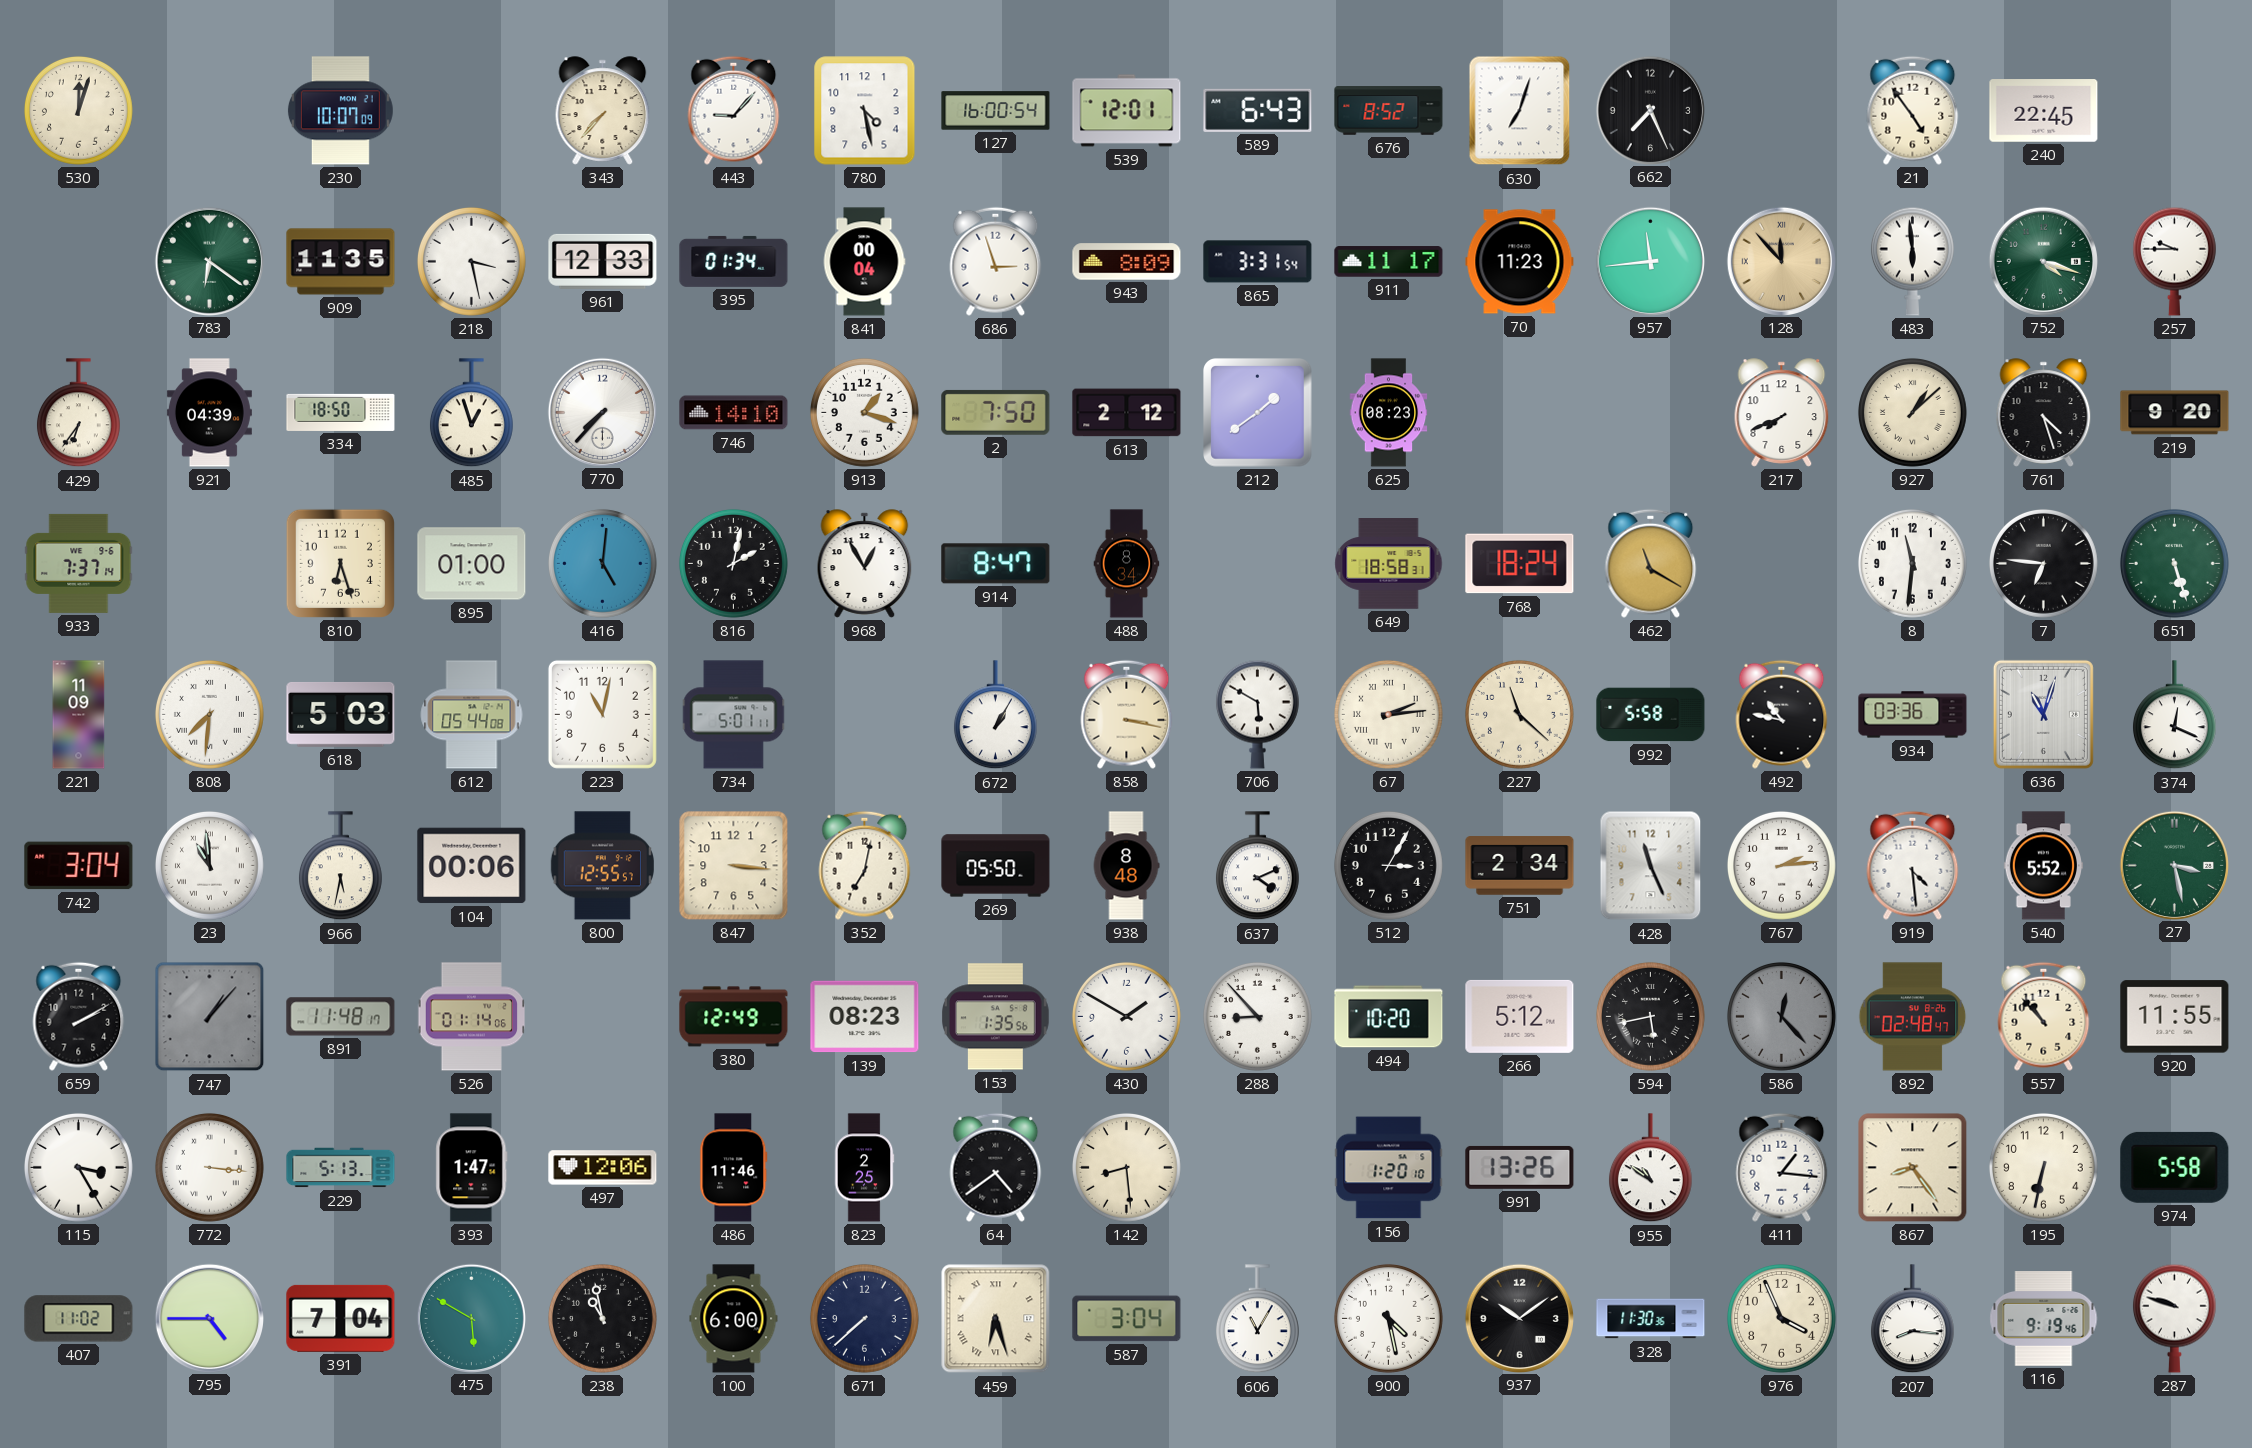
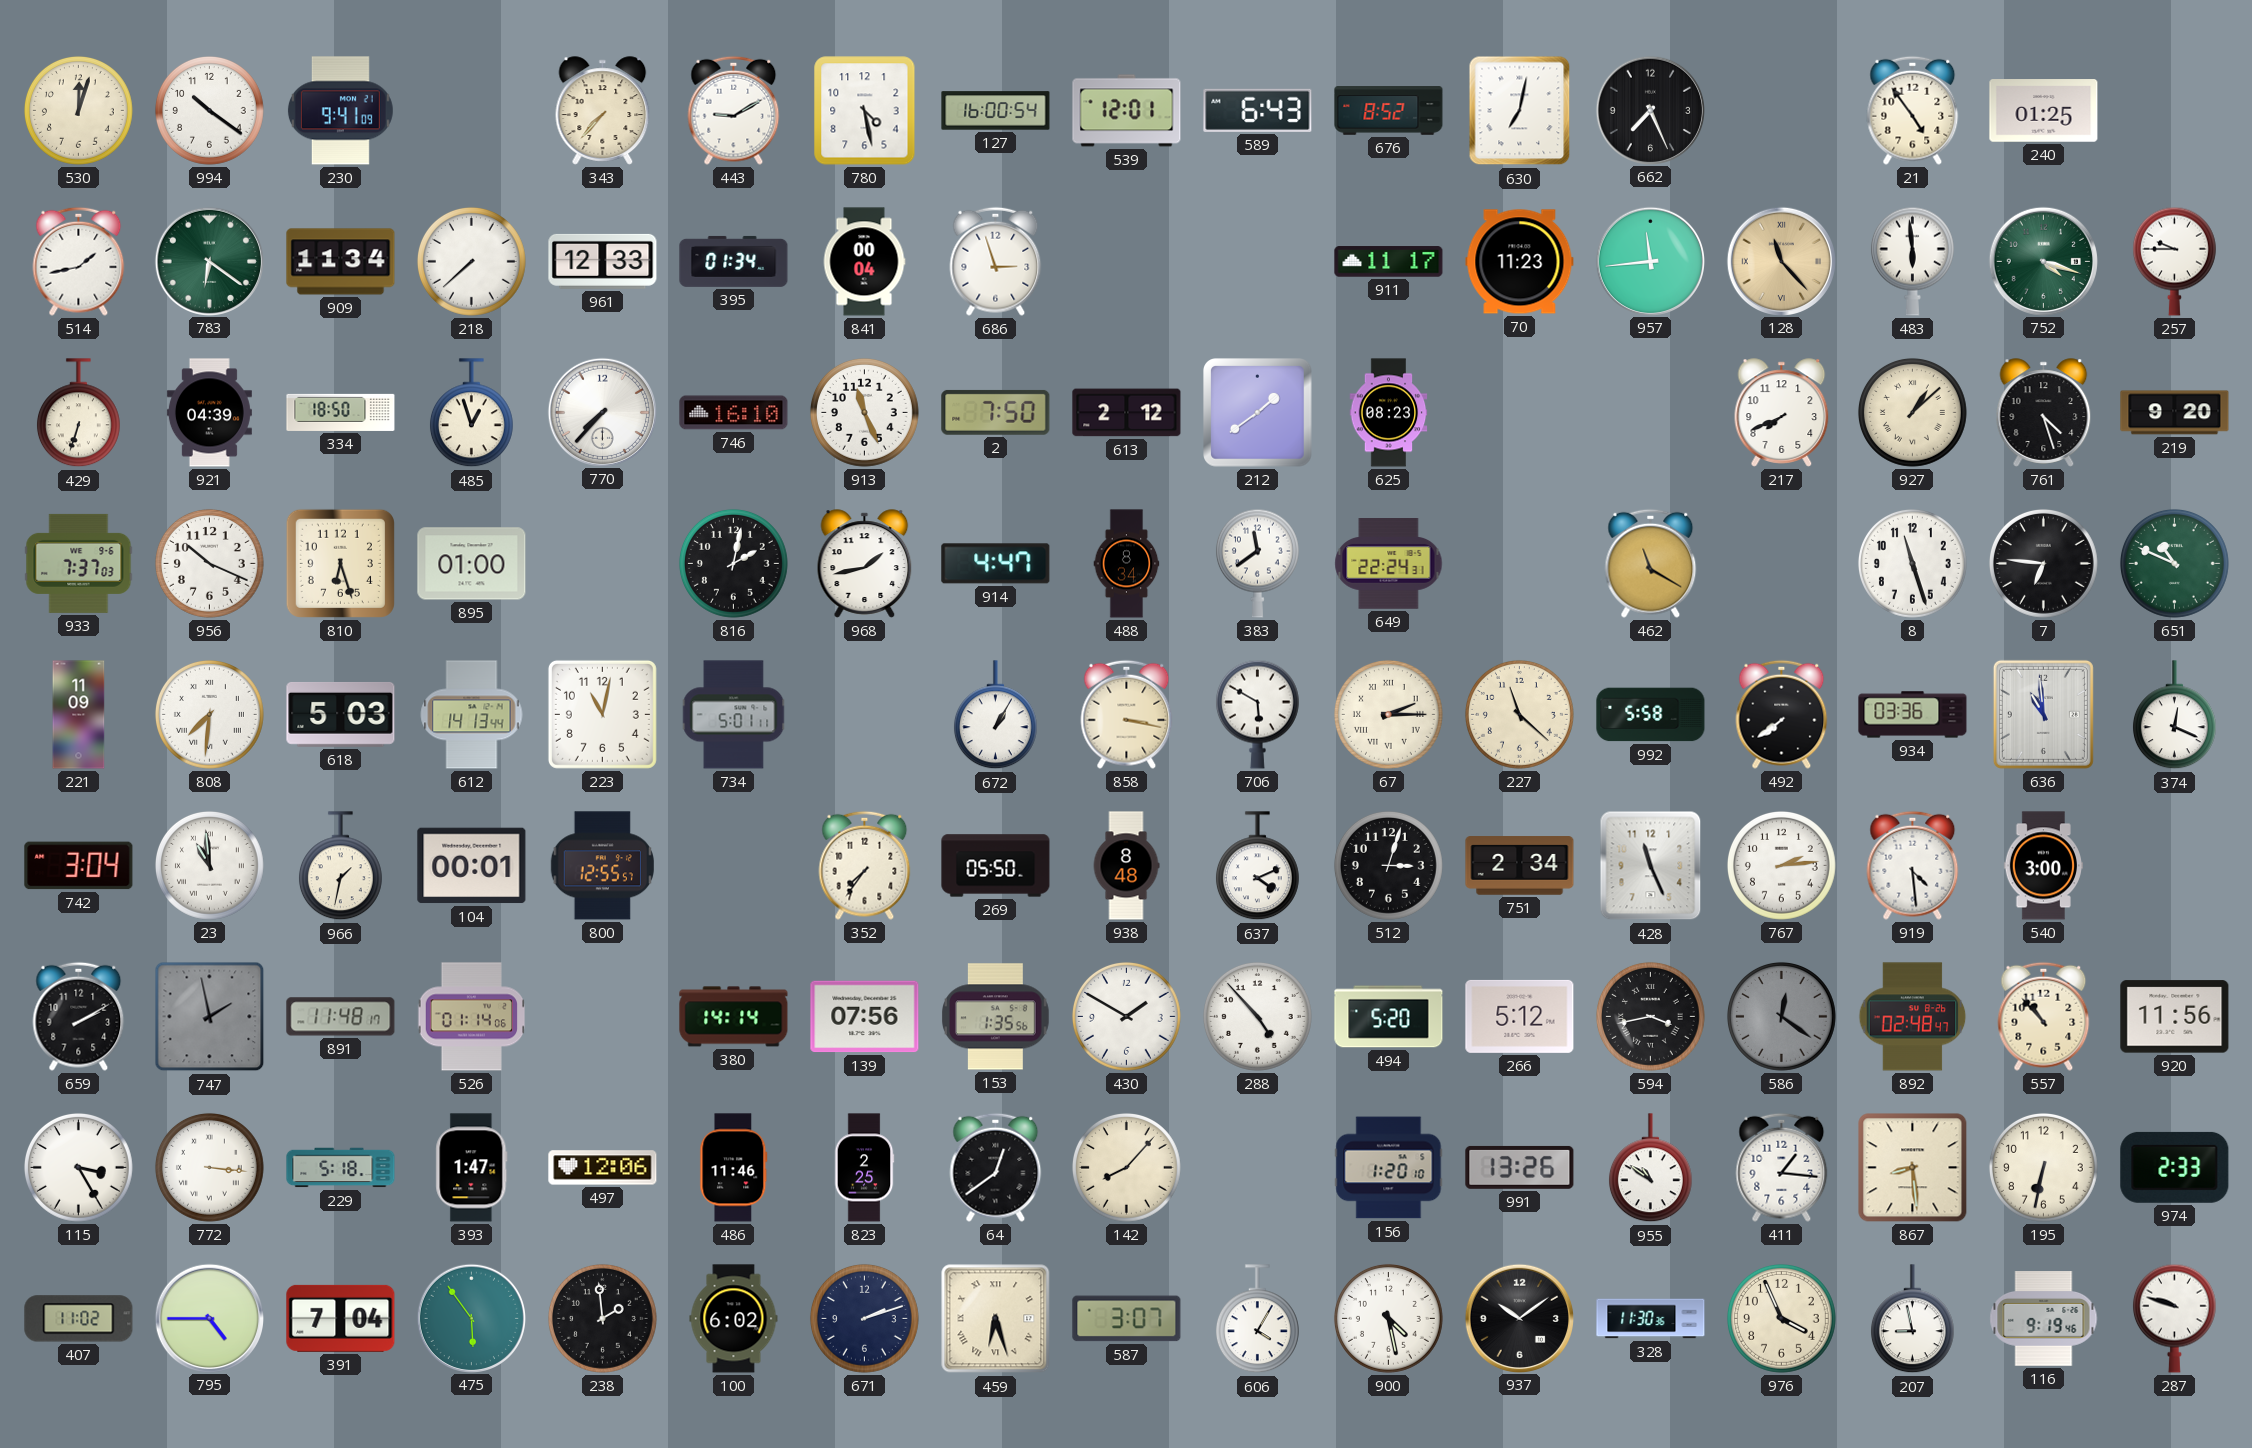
994: none -> 10:21 (209, 110)
230: 10:07 -> 9:41 (340, 111)
443: 9:07 -> 9:10 (734, 110)
630: 7:03 -> 7:02 (1520, 111)
240: 22:45 -> 01:25 (2044, 111)
514: none -> 1:43 (79, 261)
909: 11:35 -> 11:34 (341, 262)
218: 3:28 -> 7:38 (471, 261)
943: 8:09 -> none (1127, 262)
865: 3:31 -> none (1258, 262)
128: 11:53 -> 11:23 (1781, 261)
429: 6:36 -> 6:33 (78, 413)
746: 14:10 -> 16:10 (734, 413)
913: 1:18 -> 11:26 (864, 412)
933: 7:37:14 -> 7:37:03 (79, 563)
956: none -> 10:19 (209, 563)
416: 5:01 -> none (602, 563)
968: 12:55 -> 1:43 (865, 564)
914: 8:47 -> 4:47 (996, 564)
383: none -> 11:39 (1257, 563)
649: 18:58 -> 22:24 (1389, 564)
768: 18:24 -> none (1520, 564)
8: 11:31 -> 11:27 (1912, 563)
651: 5:27 -> 10:49 (2174, 563)
612: 05:44 -> 14:13 (472, 715)
67: 2:14 -> 2:15 (1388, 714)
492: 10:47 -> 7:39 (1782, 714)
636: 11:03 -> 10:59 (2043, 714)
966: 5:32 -> 1:32 (340, 866)
104: 00:06 -> 00:01 (472, 866)
847: 3:16 -> none (734, 866)
352: 7:02 -> 7:36 (865, 865)
512: 3:05 -> 3:03 (1388, 865)
540: 5:52 -> 3:00 (2043, 866)
27: 3:28 -> none (2174, 865)
747: 1:07 -> 1:58 (210, 1017)
380: 12:49 -> 14:14 (734, 1017)
139: 08:23 -> 07:56 (865, 1017)
288: 8:53 -> 4:53 (1257, 1016)
494: 10:20 -> 5:20 (1389, 1017)
594: 5:43 -> 3:43 (1650, 1016)
586: 12:23 -> 12:21 (1781, 1016)
920: 11:55 -> 11:56 (2175, 1017)
229: 5:13 -> 5:18 (341, 1168)
64: 4:39 -> 12:39 (996, 1167)
142: 8:29 -> 8:07 (1126, 1167)
867: 8:24 -> 8:29 (1913, 1168)
974: 5:58 -> 2:33 (2175, 1167)
475: 5:50 -> 5:54 (471, 1318)
238: 10:58 -> 1:59 (602, 1318)
100: 6:00 -> 6:02 (734, 1319)
671: 7:38 -> 2:12 (864, 1318)
587: 3:04 -> 3:07 (1127, 1319)
606: 11:05 -> 4:05 (1257, 1319)
207: 8:16 -> 8:58 (1912, 1319)
